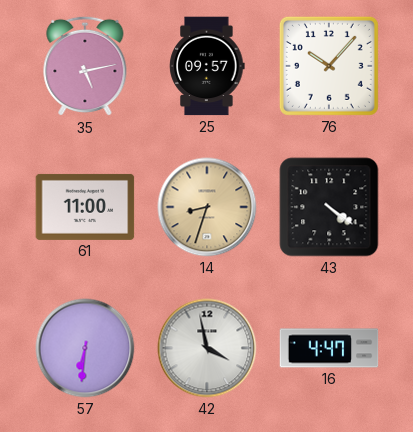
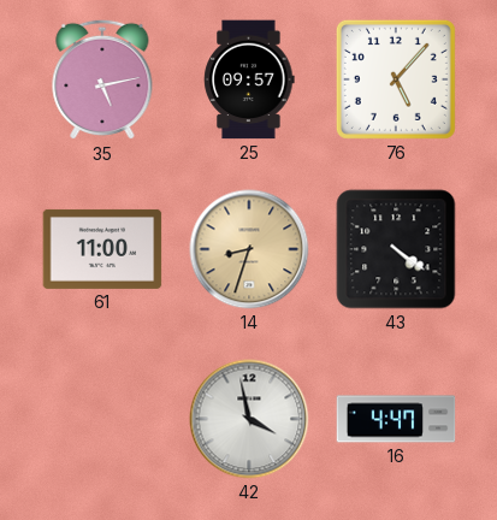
76: 10:07 -> 5:07 (396, 79)
57: 6:31 -> none (85, 348)
